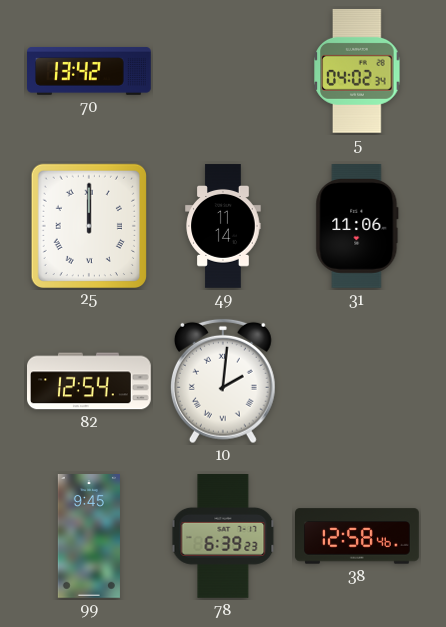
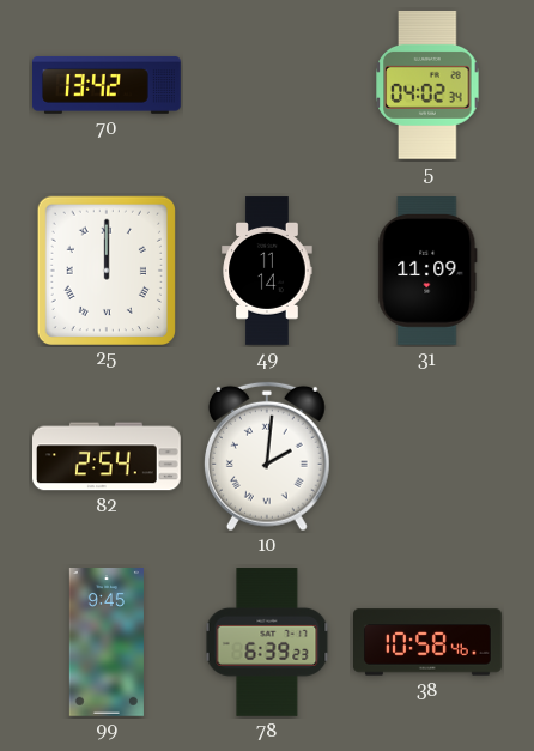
31: 11:06 -> 11:09 (427, 272)
82: 12:54 -> 2:54 (108, 456)
38: 12:58 -> 10:58 (429, 642)
